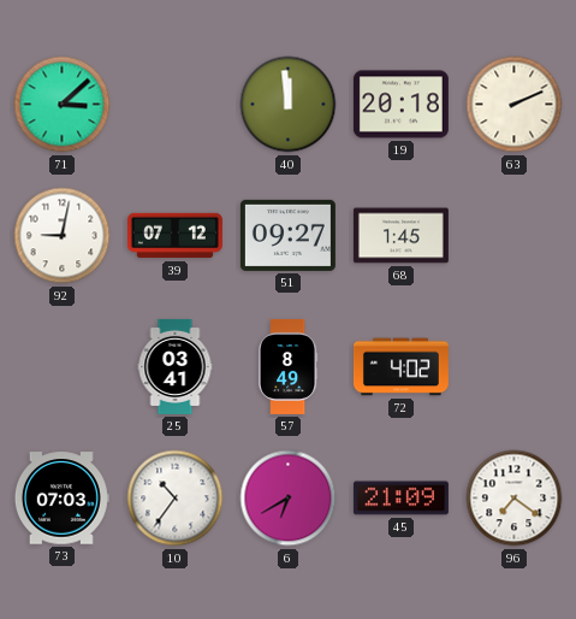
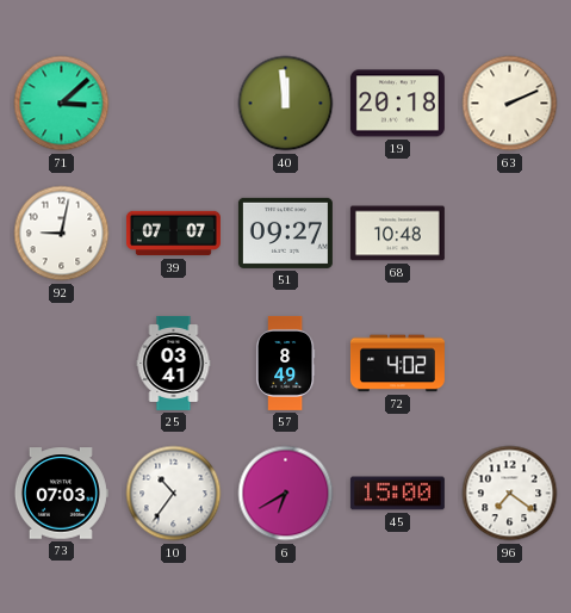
39: 07:12 -> 07:07 (173, 234)
68: 1:45 -> 10:48 (397, 234)
45: 21:09 -> 15:00 (397, 494)
